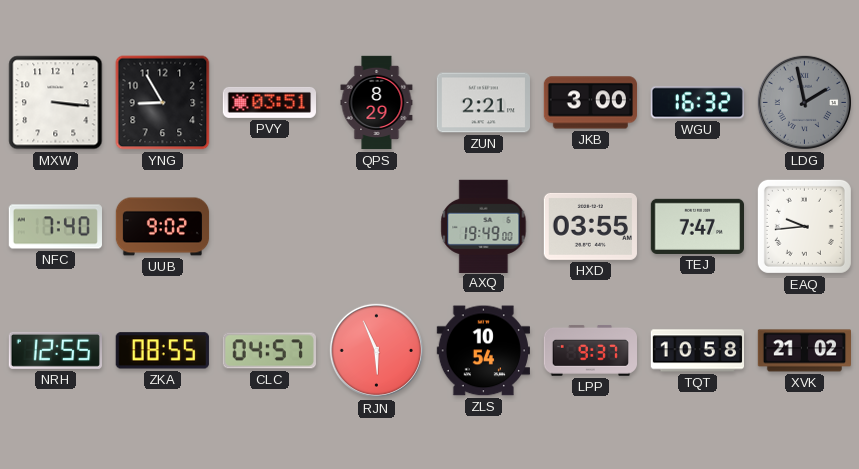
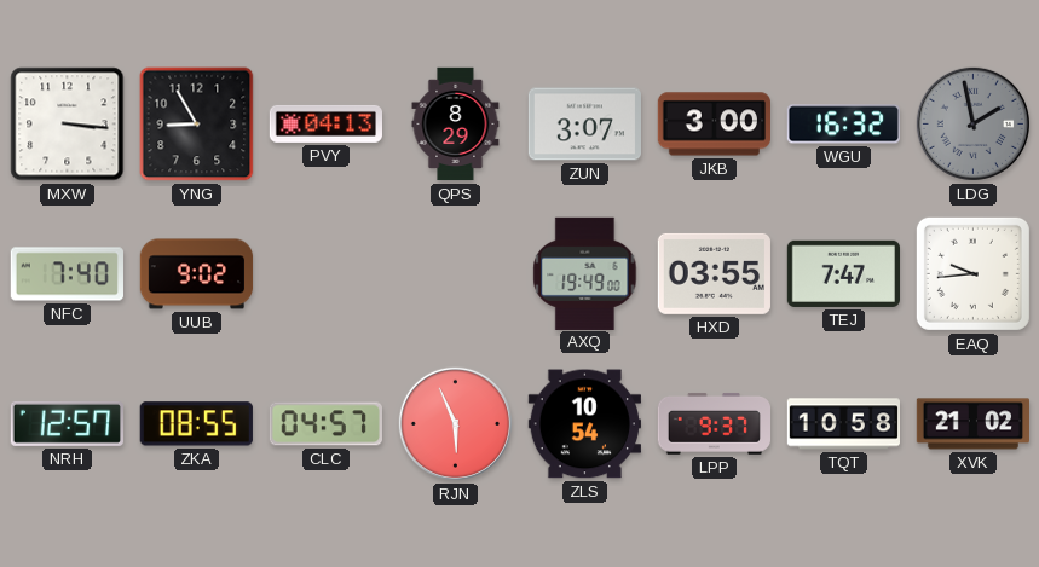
PVY: 03:51 -> 04:13 (325, 123)
ZUN: 2:21 -> 3:07 (584, 125)
NRH: 12:55 -> 12:57 (67, 423)
